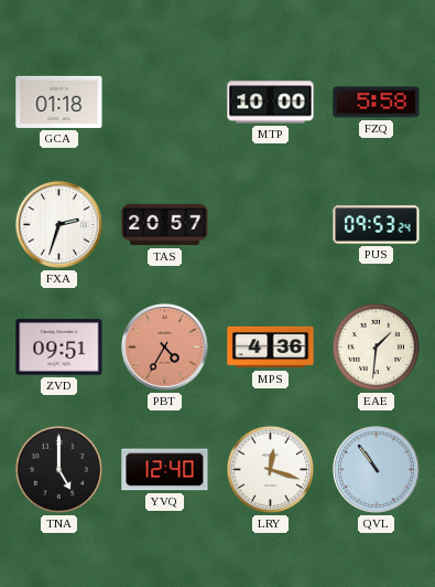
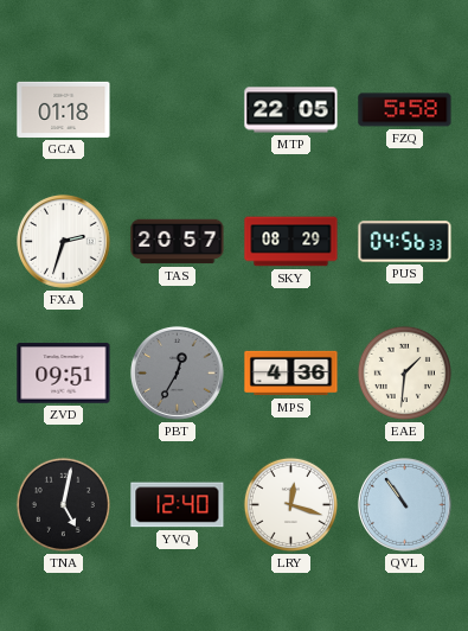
MTP: 10:00 -> 22:05 (291, 110)
SKY: none -> 08:29 (291, 242)
PUS: 09:53 -> 04:56 (405, 242)
PBT: 4:35 -> 12:35 (177, 372)
PBT dial: salmon -> grey (177, 372)
TNA: 5:00 -> 5:02 (63, 504)
